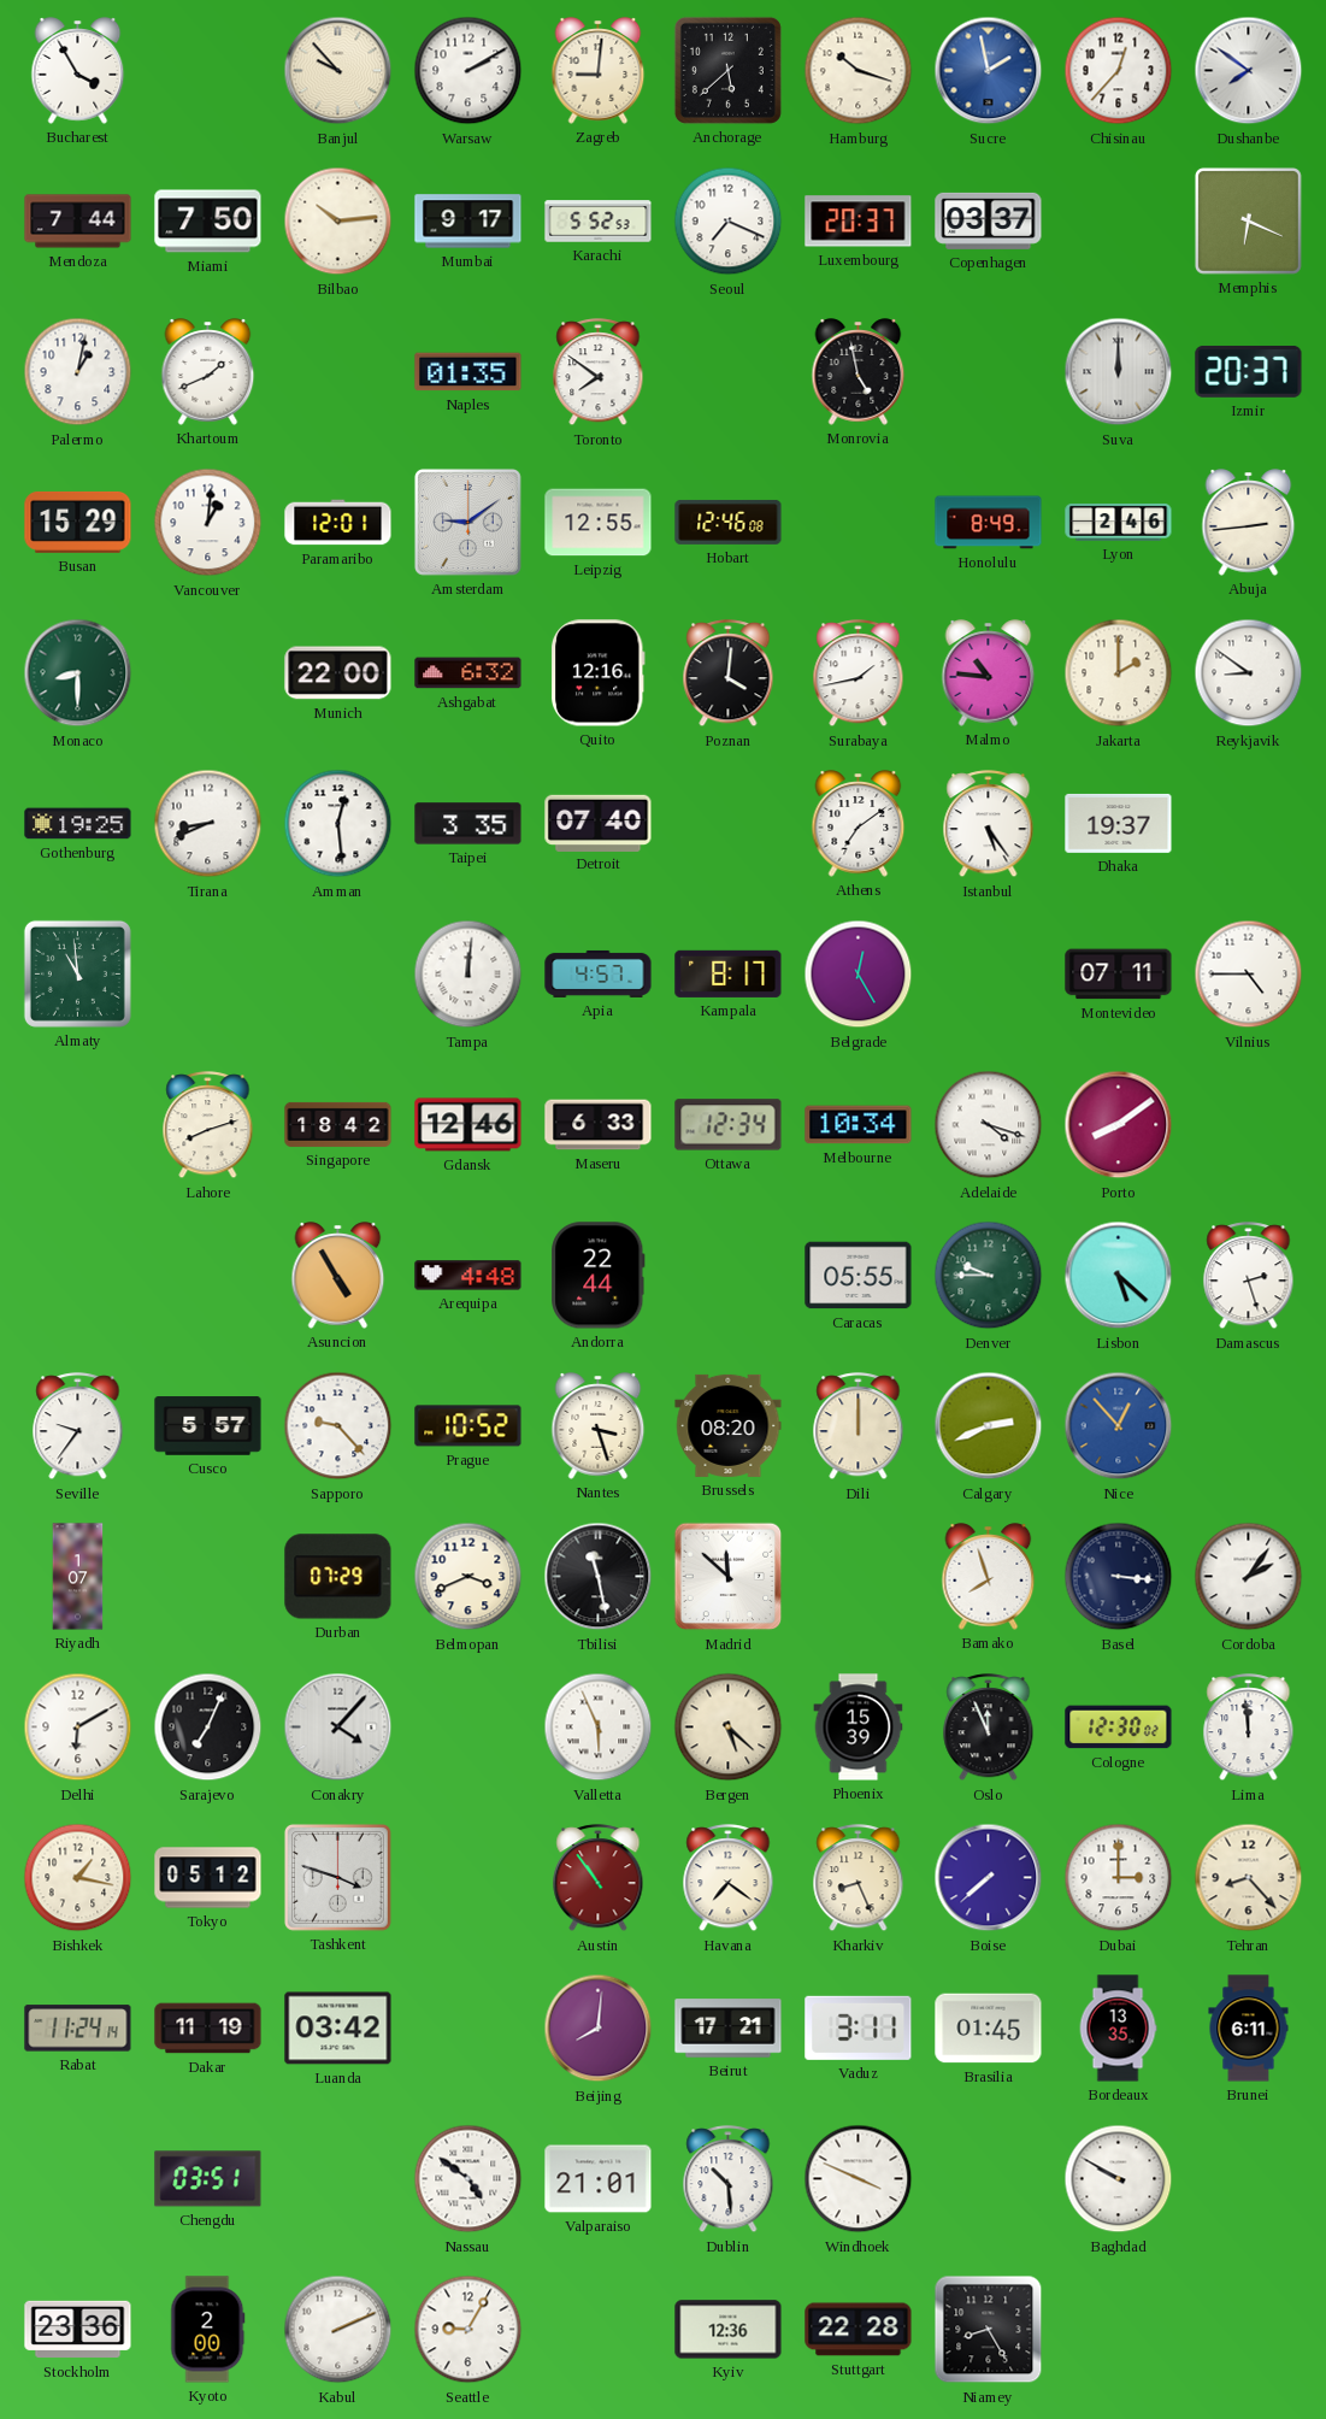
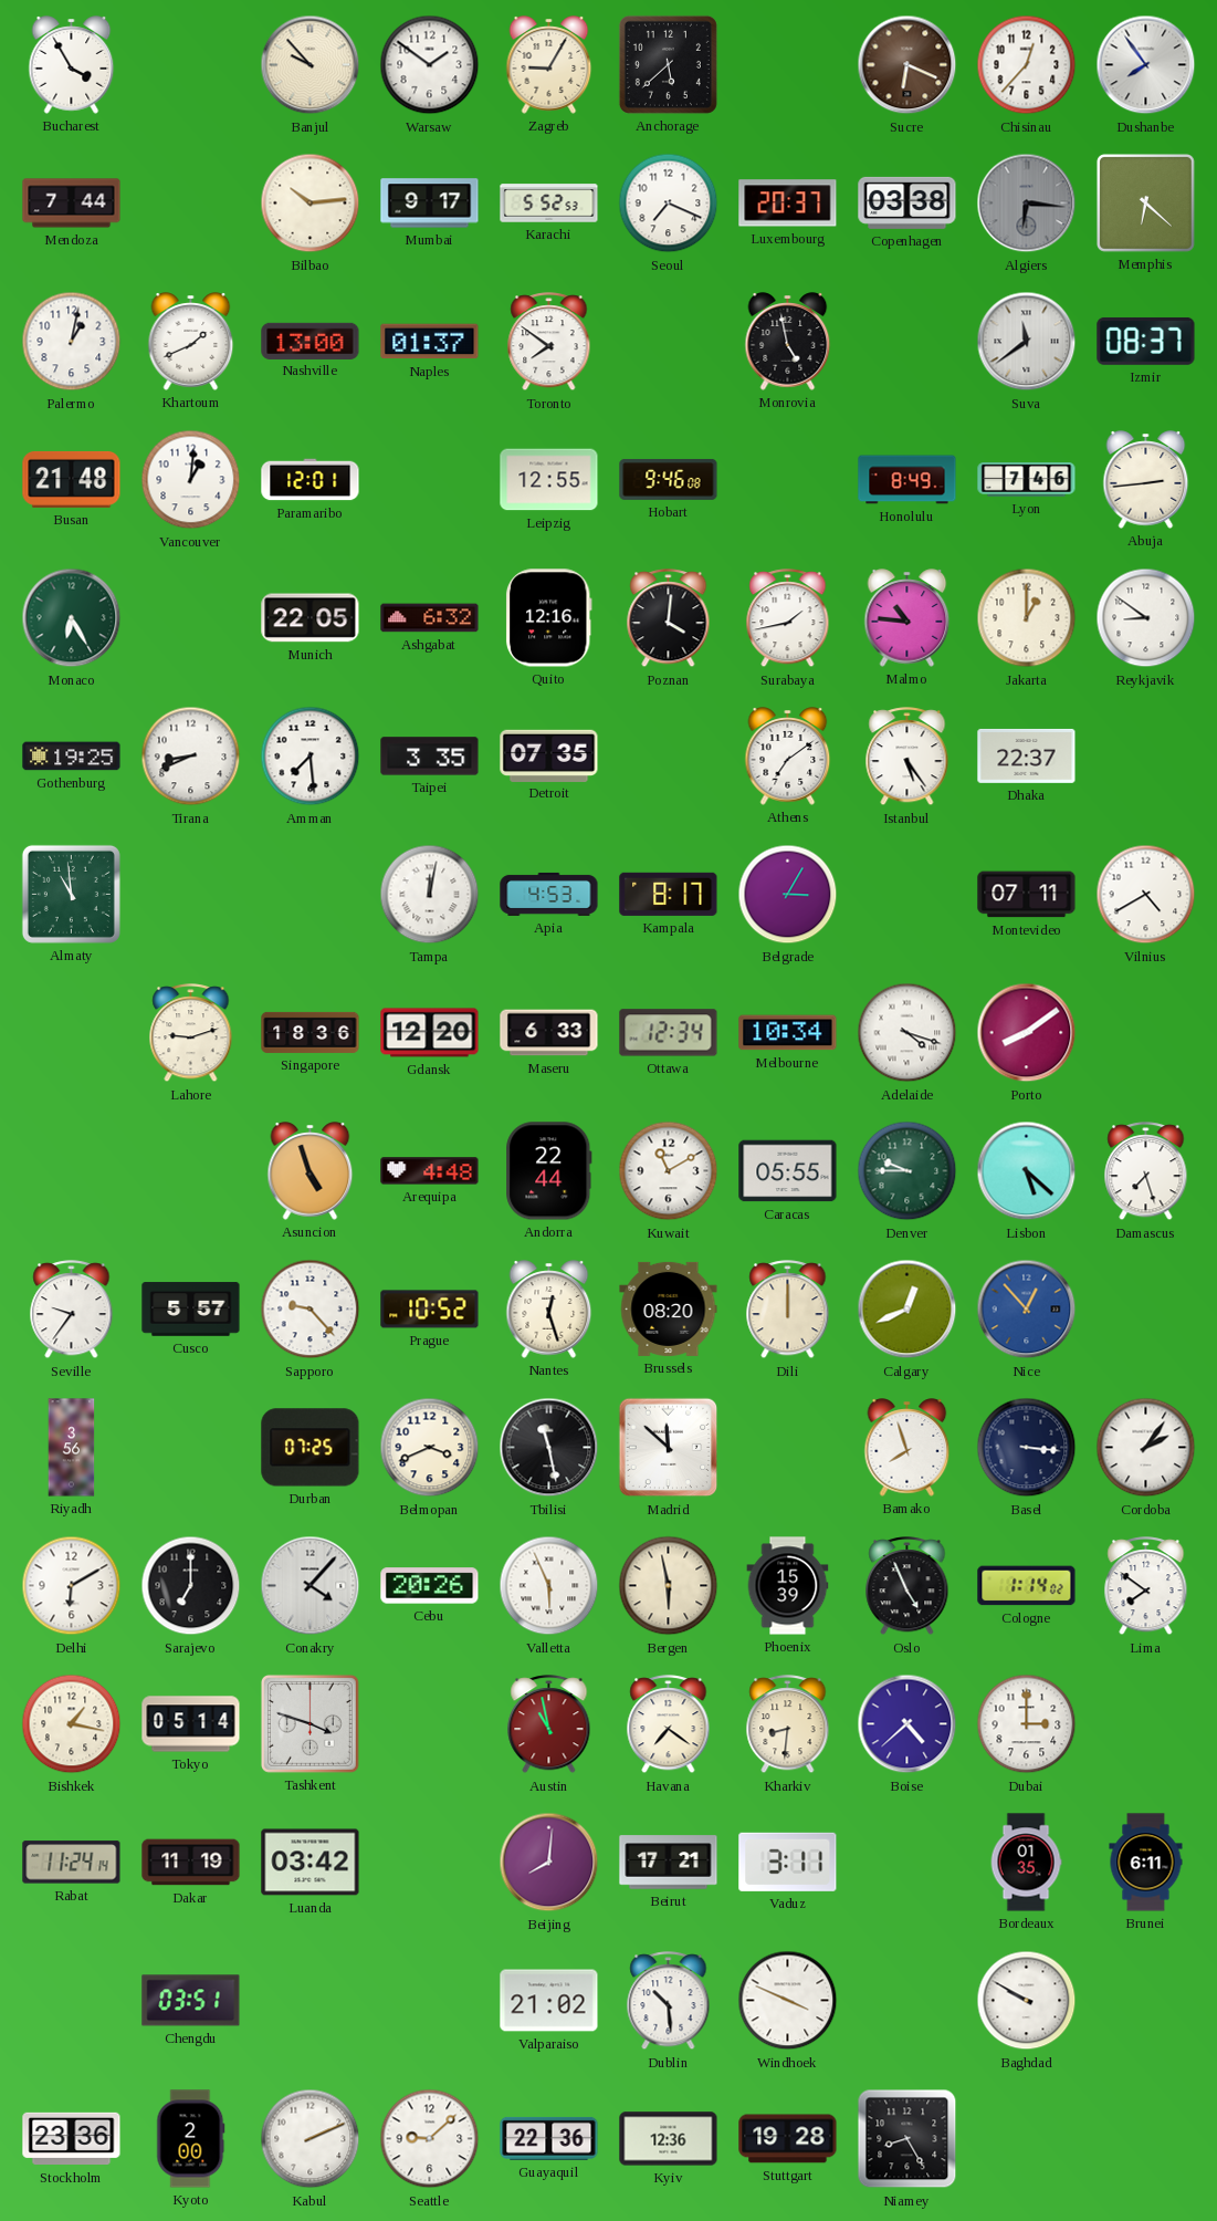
Warsaw: 2:10 -> 1:51 (430, 65)
Zagreb: 9:01 -> 9:05 (549, 65)
Hamburg: 10:18 -> none (859, 71)
Sucre: 1:58 -> 6:19 (907, 65)
Sucre dial: blue -> brown (907, 65)
Dushanbe: 7:51 -> 7:54 (1146, 65)
Miami: 7:50 -> none (208, 222)
Copenhagen: 03:37 -> 03:38 (907, 202)
Algiers: none -> 6:16 (1027, 204)
Memphis: 6:19 -> 6:22 (1145, 202)
Nashville: none -> 13:00 (311, 341)
Naples: 01:35 -> 01:37 (430, 342)
Suva: 12:00 -> 11:39 (1027, 342)
Izmir: 20:37 -> 08:37 (1146, 341)
Busan: 15:29 -> 21:48 (72, 479)
Amsterdam: 9:09 -> none (467, 522)
Hobart: 12:46 -> 9:46 (669, 479)
Lyon: 2:46 -> 7:46 (1027, 480)
Monaco: 8:30 -> 6:25 (72, 618)
Munich: 22:00 -> 22:05 (311, 618)
Jakarta: 2:00 -> 1:00 (1027, 618)
Amman: 12:29 -> 7:29 (311, 757)
Detroit: 07:40 -> 07:35 (549, 755)
Dhaka: 19:37 -> 22:37 (1027, 755)
Tampa: 12:01 -> 12:02 (430, 895)
Apia: 4:57 -> 4:53 (549, 894)
Belgrade: 12:25 -> 3:05 (788, 895)
Vilnius: 4:45 -> 4:40 (1146, 895)
Lahore: 8:12 -> 9:12 (191, 1033)
Singapore: 18:42 -> 18:36 (311, 1032)
Gdansk: 12:46 -> 12:20 (430, 1033)
Asuncion: 4:55 -> 4:57 (311, 1171)
Kuwait: none -> 11:10 (669, 1171)
Damascus: 2:27 -> 7:27 (1146, 1171)
Nantes: 3:27 -> 12:27 (549, 1310)
Calgary: 2:41 -> 12:41 (907, 1310)
Riyadh: 1:07 -> 3:56 (72, 1448)
Durban: 07:29 -> 07:25 (311, 1448)
Sarajevo: 7:04 -> 7:00 (191, 1586)
Cebu: none -> 20:26 (430, 1586)
Bergen: 5:22 -> 5:58 (669, 1586)
Oslo: 11:56 -> 4:56 (907, 1586)
Cologne: 12:30 -> 1:14 (1027, 1586)
Lima: 11:59 -> 7:51 (1146, 1586)
Tokyo: 05:12 -> 05:14 (191, 1724)
Austin: 10:54 -> 10:58 (549, 1724)
Kharkiv: 8:26 -> 8:31 (788, 1724)
Boise: 7:38 -> 4:38 (907, 1724)
Tehran: 8:23 -> none (1249, 1878)
Brasilia: 01:45 -> none (989, 2029)
Bordeaux: 13:35 -> 01:35 (1026, 1863)
Nassau: 4:51 -> none (468, 2179)
Valparaiso: 21:01 -> 21:02 (549, 2001)
Seattle: 9:05 -> 9:08 (430, 2139)
Guayaquil: none -> 22:36 (549, 2138)
Stuttgart: 22:28 -> 19:28 (788, 2139)
